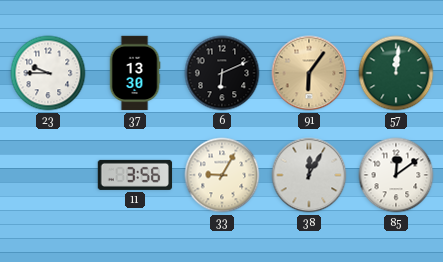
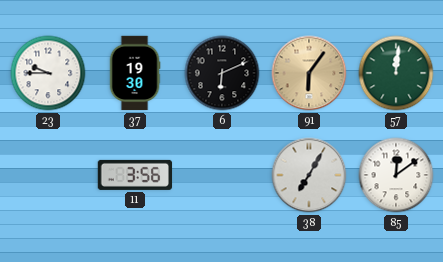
37: 13:30 -> 19:30 (135, 73)
33: 9:05 -> none (222, 175)
38: 12:05 -> 7:05 (309, 175)
